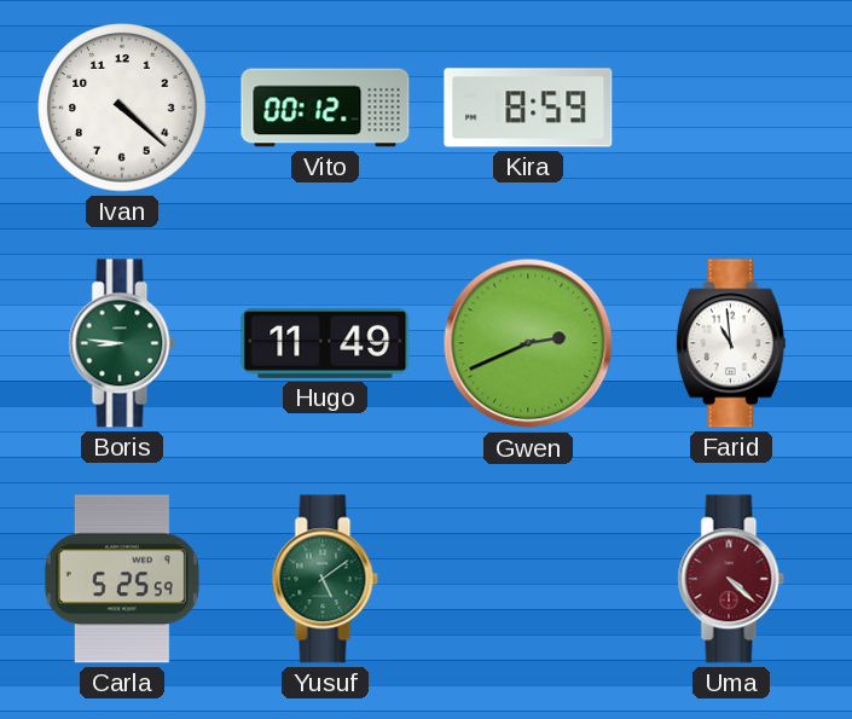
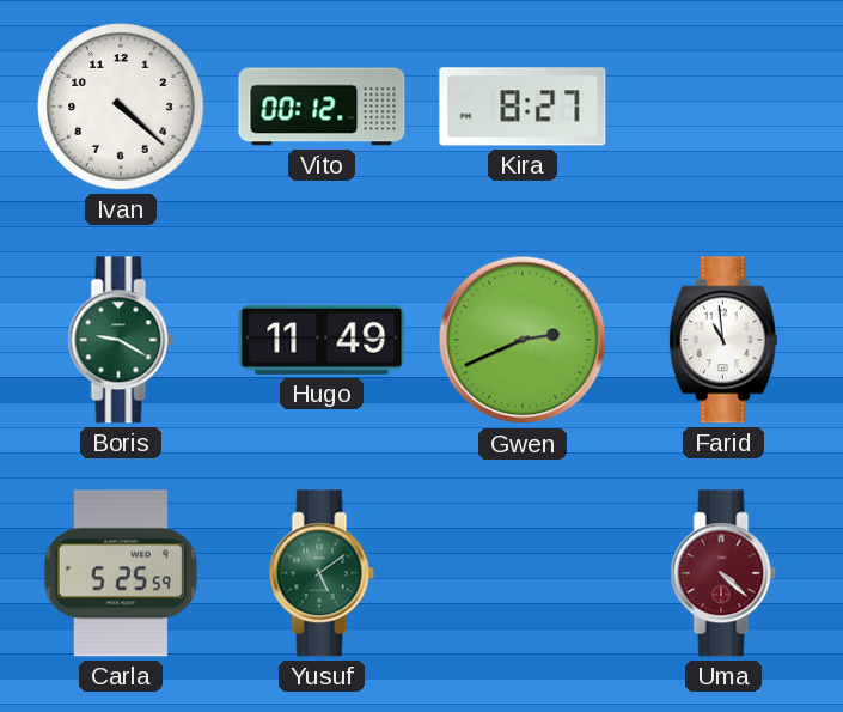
Kira: 8:59 -> 8:27 (523, 107)
Boris: 8:46 -> 9:20 (121, 340)
